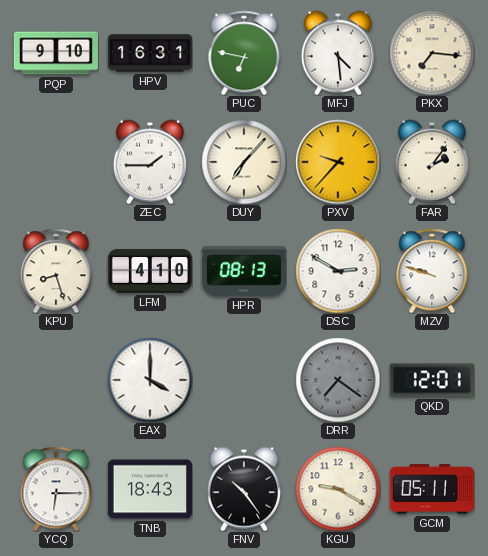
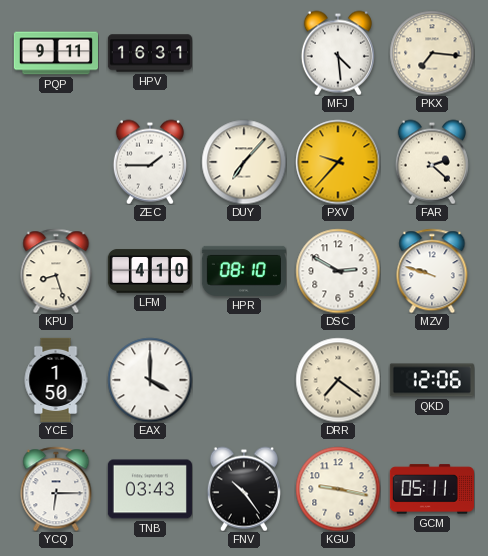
PQP: 9:10 -> 9:11 (55, 53)
PUC: 6:47 -> none (244, 53)
FAR: 2:06 -> 2:22 (432, 162)
HPR: 08:13 -> 08:10 (244, 271)
YCE: none -> 1:50 (56, 380)
DRR dial: grey -> cream (338, 380)
QKD: 12:01 -> 12:06 (432, 380)
TNB: 18:43 -> 03:43 (150, 489)
KGU: 9:20 -> 9:17 (338, 489)
